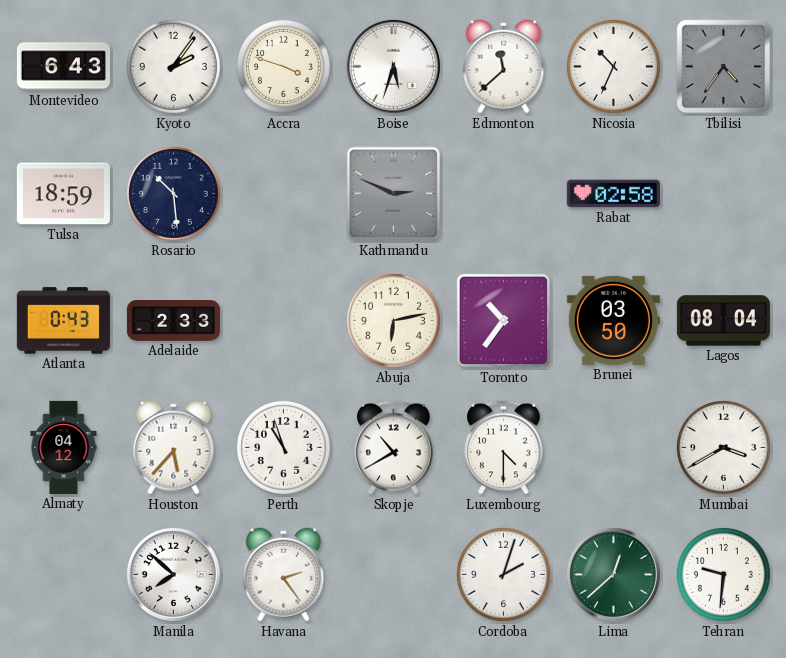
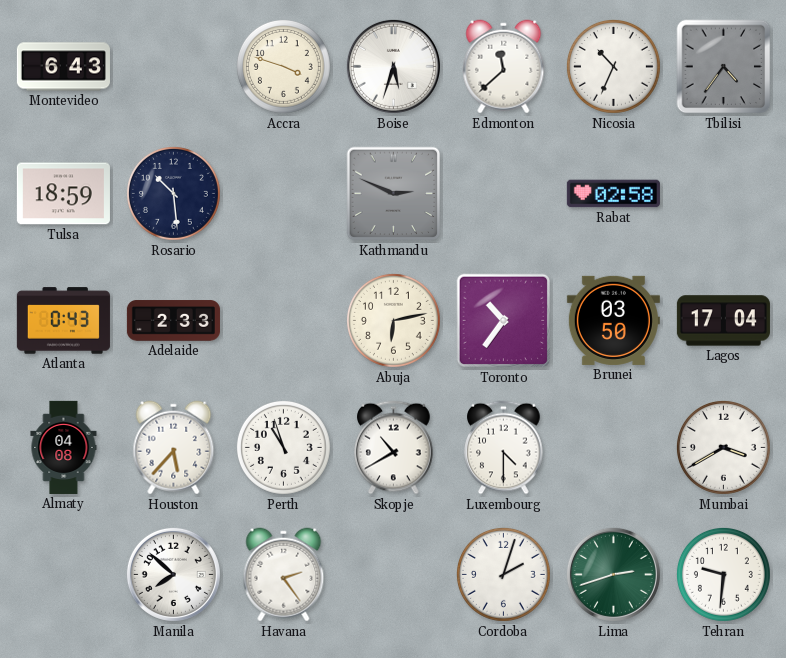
Kyoto: 2:06 -> none (173, 66)
Lagos: 08:04 -> 17:04 (723, 321)
Almaty: 04:12 -> 04:08 (64, 447)
Lima: 12:38 -> 2:42 (613, 574)
